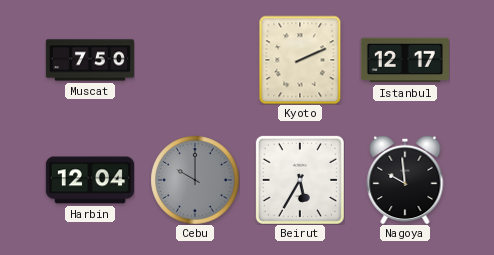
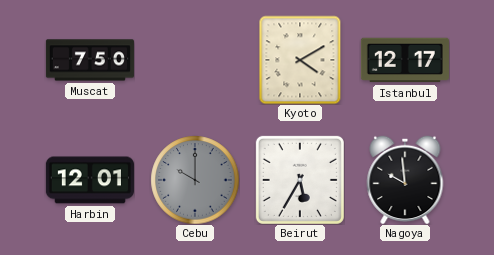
Kyoto: 2:11 -> 4:10 (300, 60)
Harbin: 12:04 -> 12:01 (90, 180)
